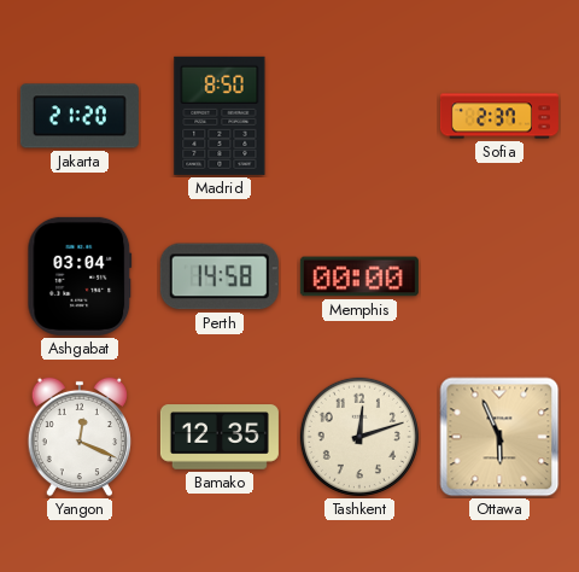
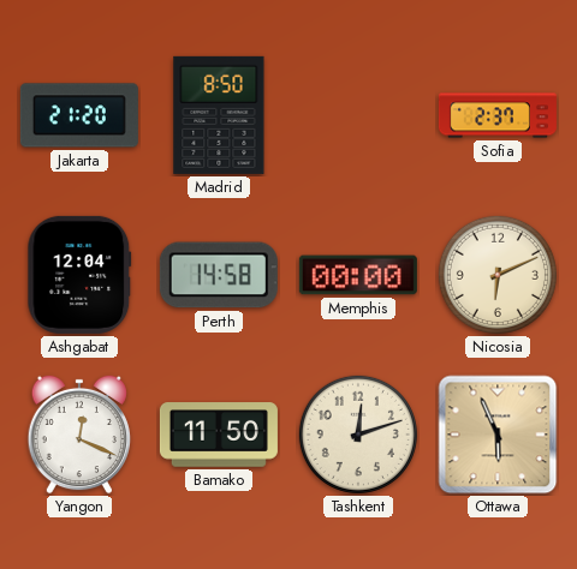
Ashgabat: 03:04 -> 12:04 (79, 275)
Nicosia: none -> 6:11 (498, 275)
Bamako: 12:35 -> 11:50 (219, 435)
